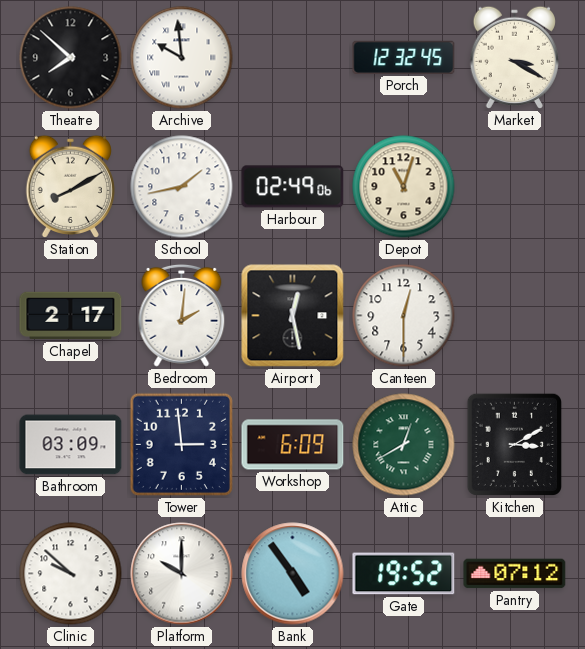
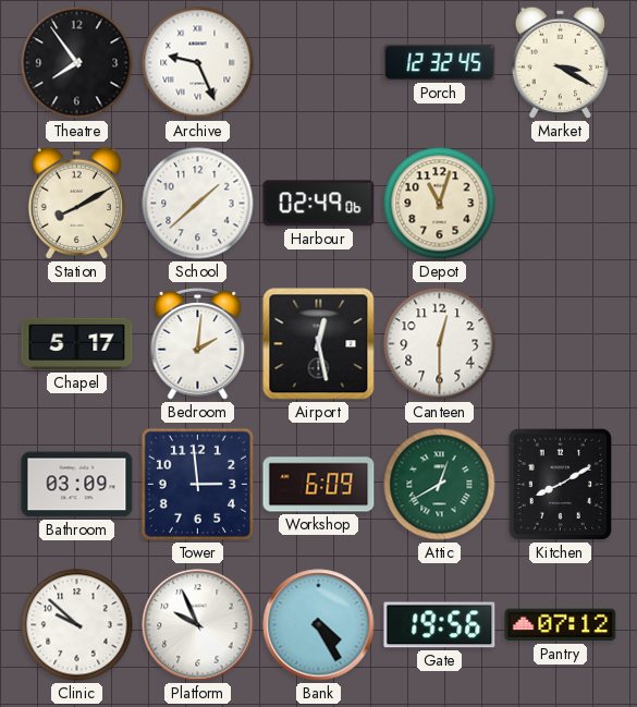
Theatre: 7:52 -> 7:54 (77, 63)
Archive: 9:59 -> 9:26 (198, 63)
School: 1:43 -> 1:38 (198, 204)
Chapel: 2:17 -> 5:17 (77, 344)
Kitchen: 3:10 -> 8:10 (560, 485)
Platform: 10:00 -> 9:56 (198, 625)
Bank: 4:54 -> 4:25 (319, 625)
Gate: 19:52 -> 19:56 (440, 625)
